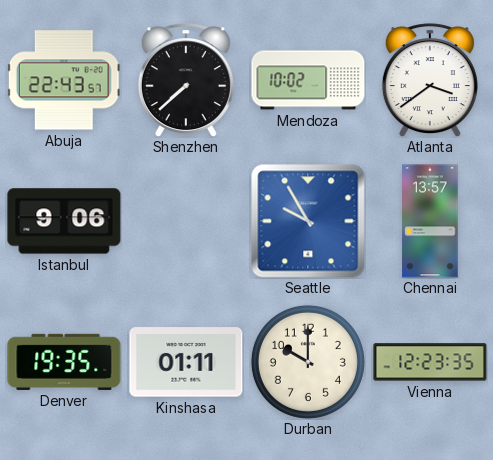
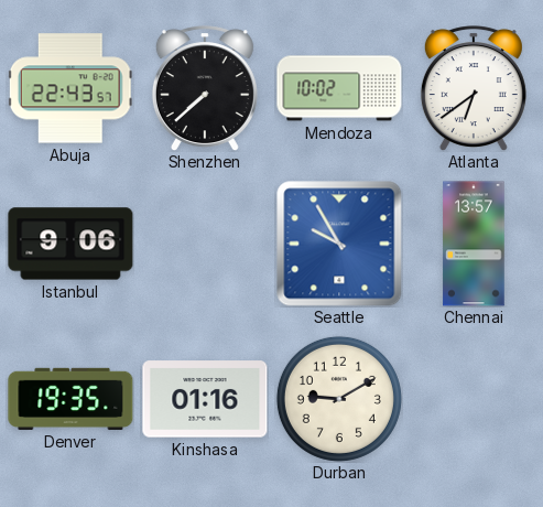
Atlanta: 3:39 -> 6:39 (474, 88)
Kinshasa: 01:11 -> 01:16 (205, 399)
Durban: 10:00 -> 9:10 (339, 399)
Vienna: 12:23 -> none (430, 362)
